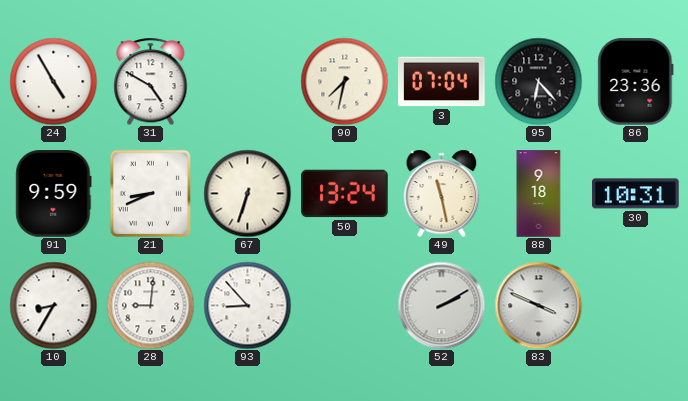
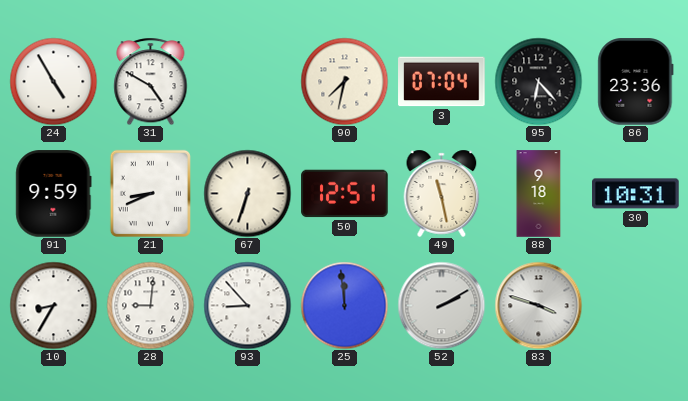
50: 13:24 -> 12:51 (345, 194)
25: none -> 11:59 (344, 305)
83: 3:49 -> 3:48 (538, 305)
